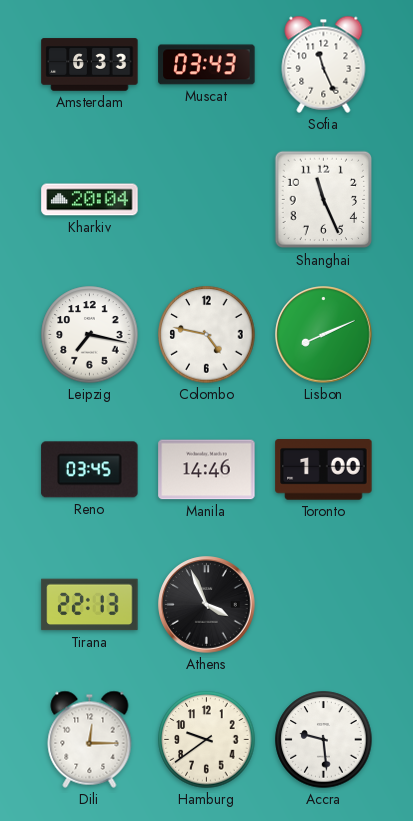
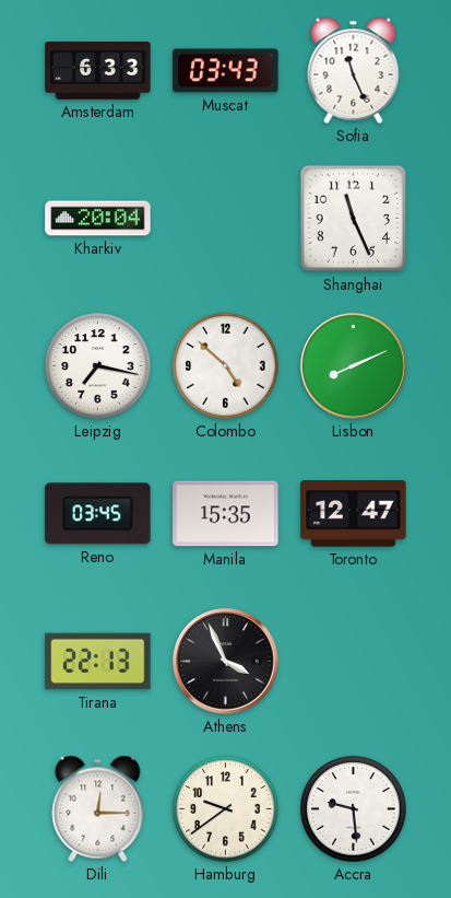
Colombo: 4:47 -> 4:52 (226, 366)
Manila: 14:46 -> 15:35 (226, 514)
Toronto: 1:00 -> 12:47 (354, 514)
